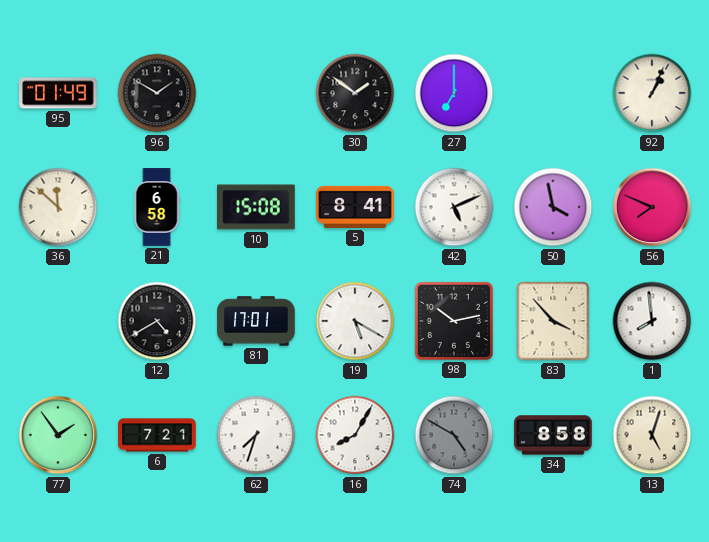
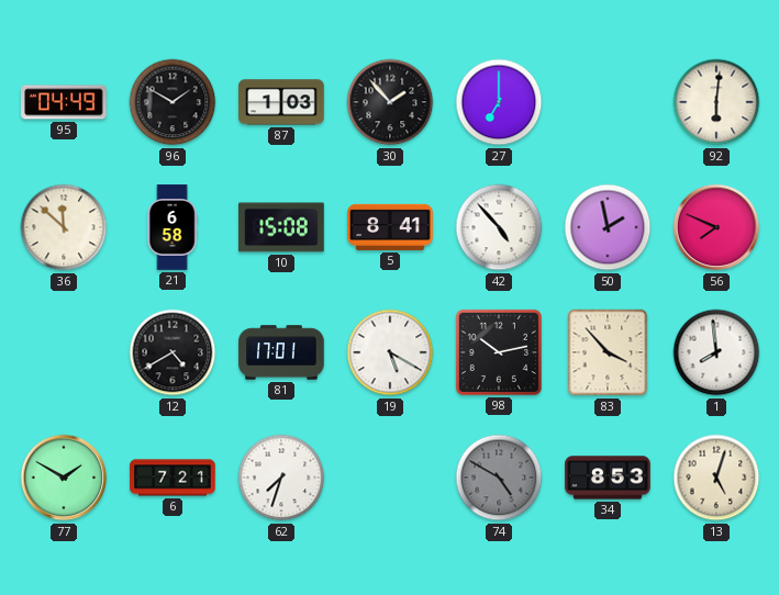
95: 01:49 -> 04:49 (64, 102)
87: none -> 1:03 (281, 102)
30: 1:51 -> 1:53 (390, 102)
92: 1:04 -> 6:01 (716, 102)
42: 5:11 -> 4:53 (499, 227)
50: 3:58 -> 1:58 (608, 227)
77: 1:54 -> 1:50 (64, 478)
16: 8:05 -> none (355, 435)
34: 8:58 -> 8:53 (608, 478)
